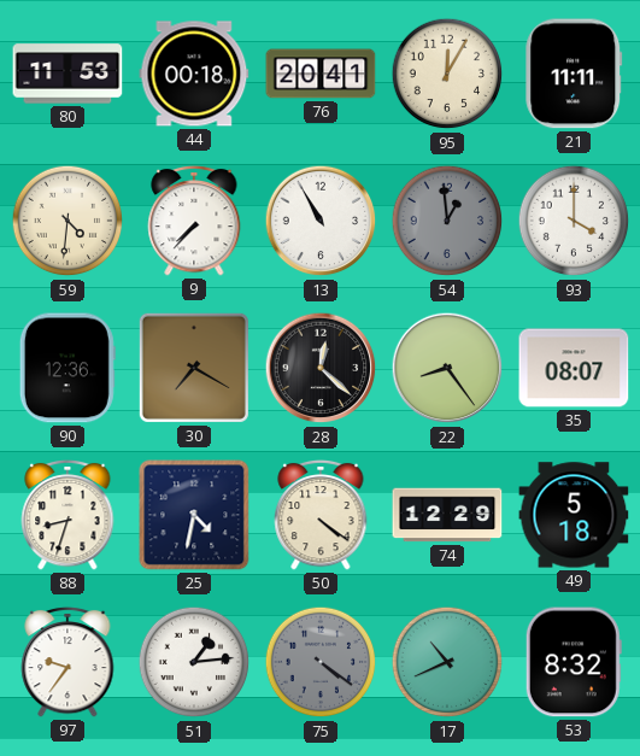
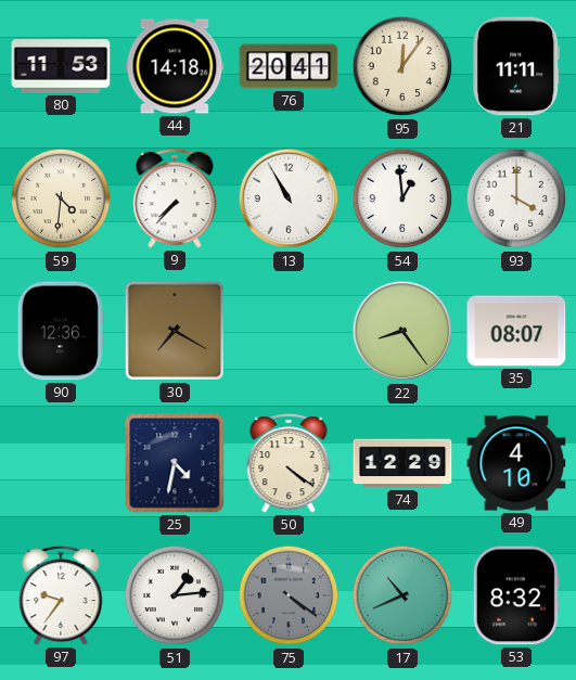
44: 00:18 -> 14:18 (175, 66)
95: 12:05 -> 12:06 (402, 66)
54 dial: grey -> white (402, 198)
28: 12:22 -> none (321, 368)
88: 8:33 -> none (67, 515)
49: 5:18 -> 4:10 (516, 463)
